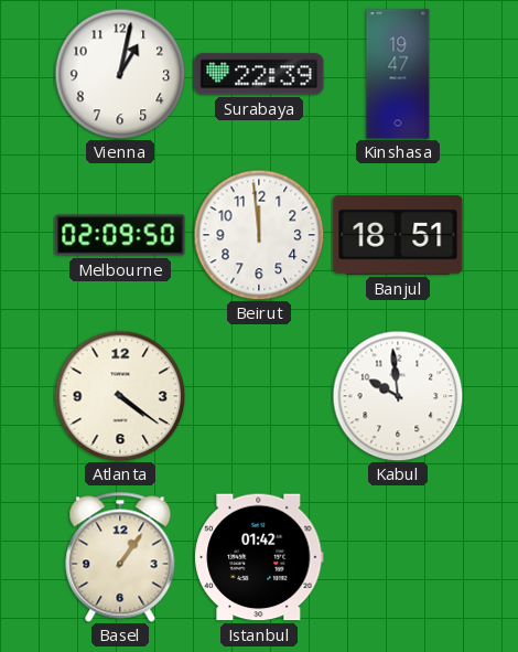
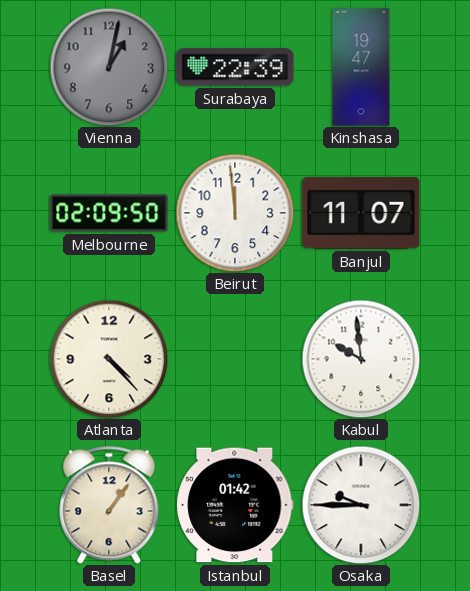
Vienna dial: white -> grey (109, 67)
Banjul: 18:51 -> 11:07 (361, 213)
Atlanta: 4:21 -> 4:23 (109, 359)
Osaka: none -> 9:45 (361, 505)
